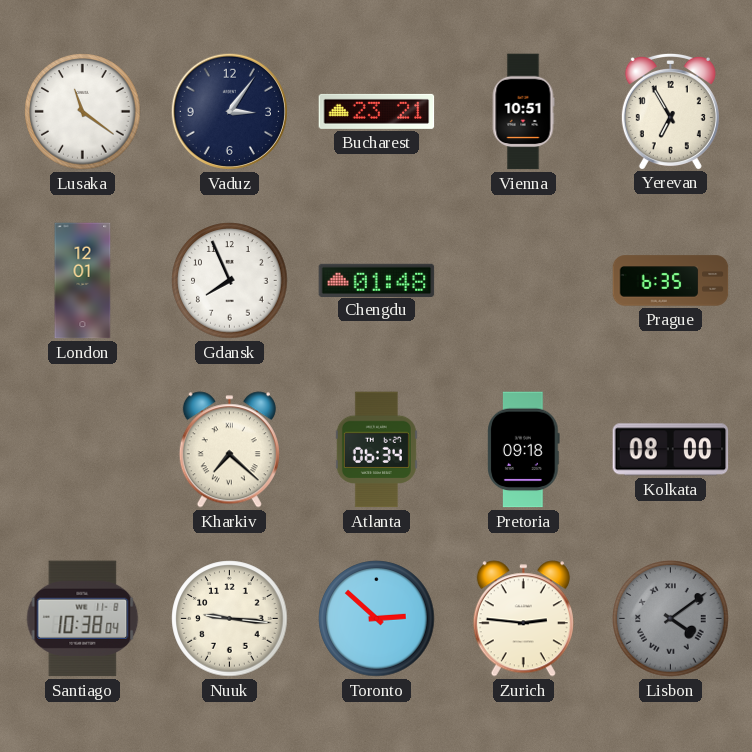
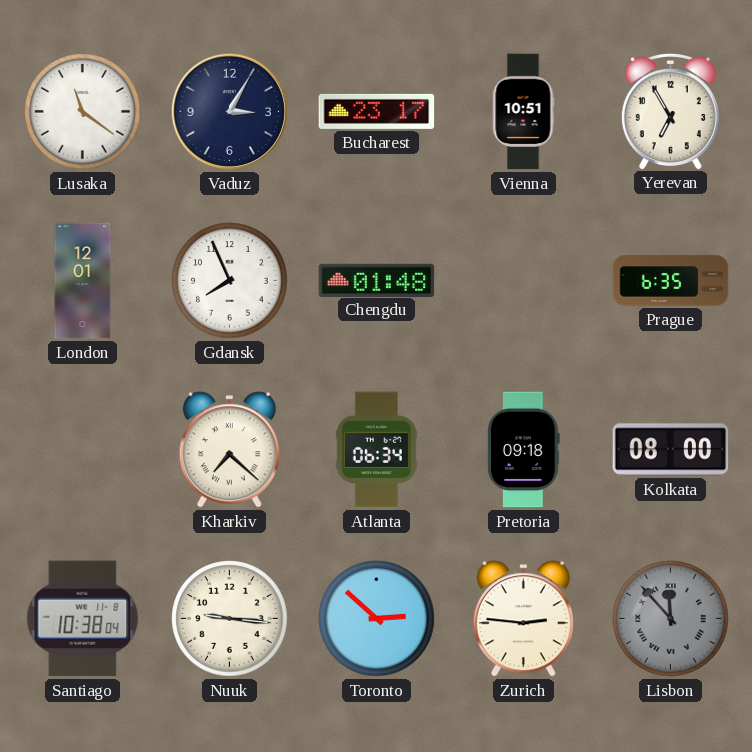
Vaduz: 3:06 -> 3:05 (229, 111)
Bucharest: 23:21 -> 23:17 (377, 111)
Lisbon: 4:09 -> 11:53 (671, 619)
